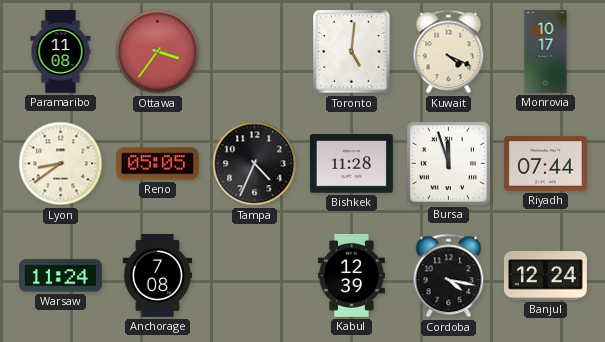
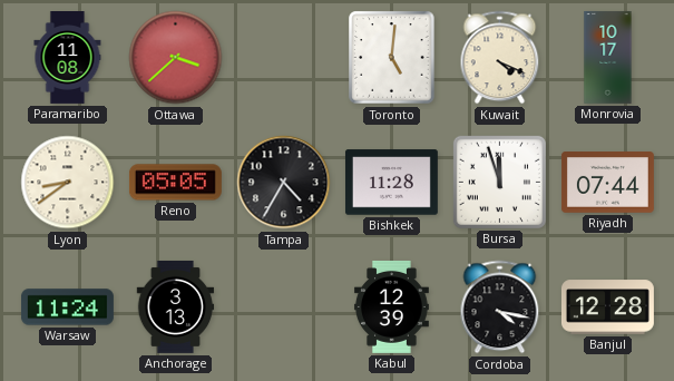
Ottawa: 3:36 -> 3:38 (176, 58)
Tampa: 4:34 -> 4:35 (284, 183)
Anchorage: 7:08 -> 3:13 (176, 306)
Banjul: 12:24 -> 12:28 (607, 307)
